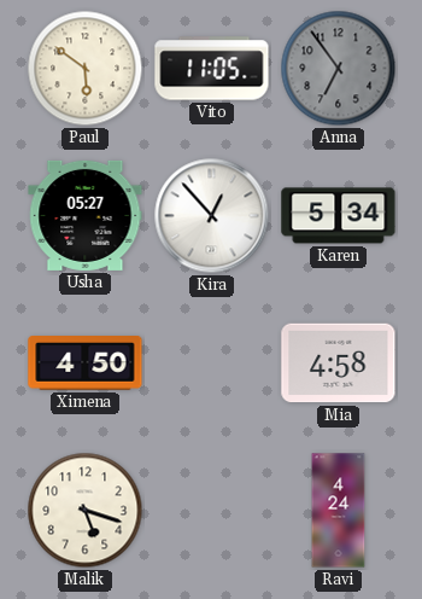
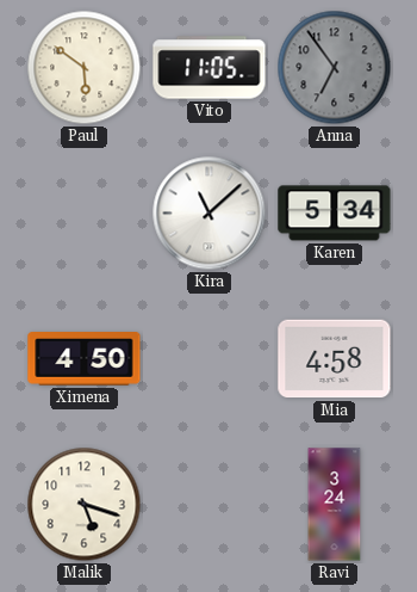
Usha: 05:27 -> none (86, 215)
Kira: 12:53 -> 11:08 (210, 214)
Ravi: 4:24 -> 3:24 (335, 505)
